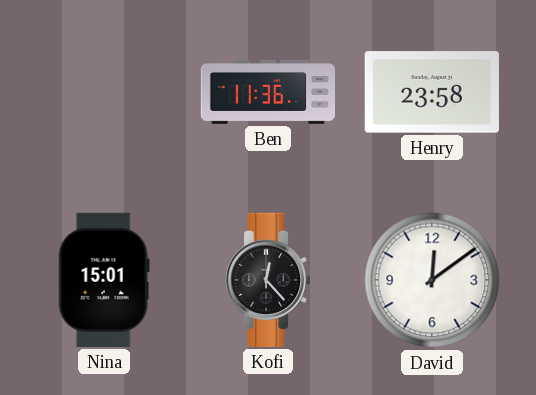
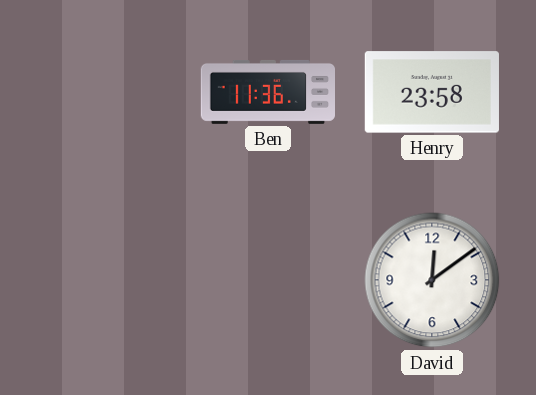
Nina: 15:01 -> none (104, 280)
Kofi: 12:23 -> none (268, 280)
